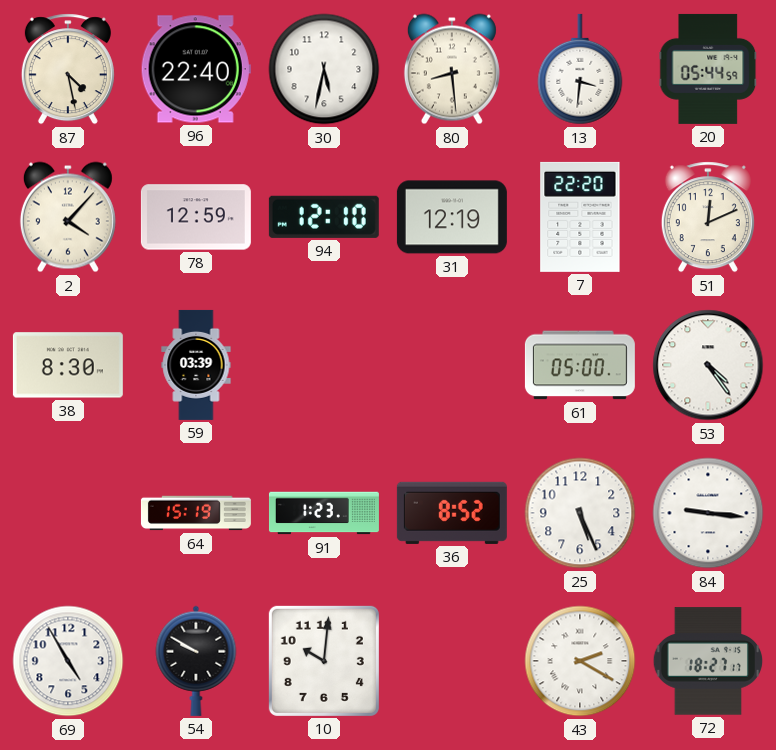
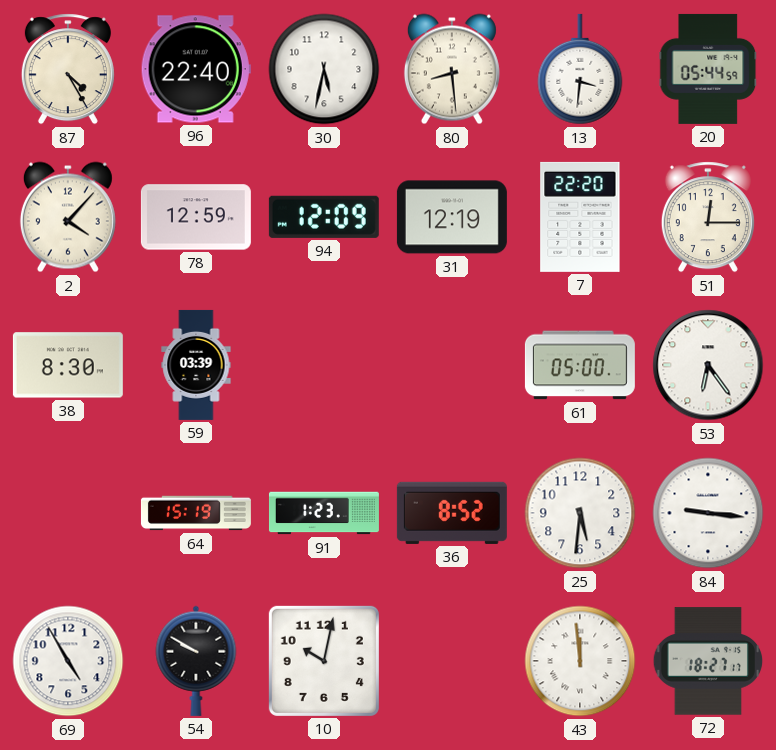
87: 4:28 -> 4:25 (68, 69)
94: 12:10 -> 12:09 (324, 217)
51: 12:11 -> 12:15 (708, 217)
53: 4:24 -> 6:24 (708, 365)
25: 5:26 -> 5:31 (580, 513)
10: 10:01 -> 10:02 (324, 661)
43: 2:20 -> 11:59 (580, 661)
